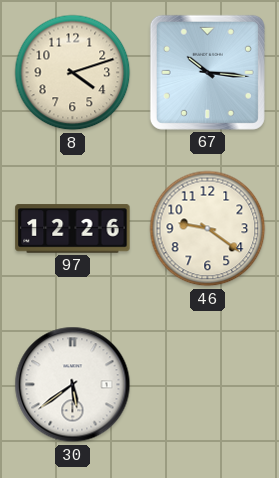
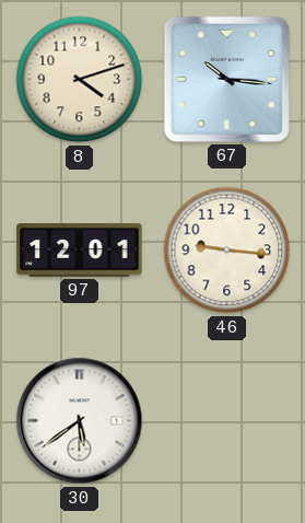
97: 12:26 -> 12:01 (80, 251)
46: 9:21 -> 9:16 (227, 251)
